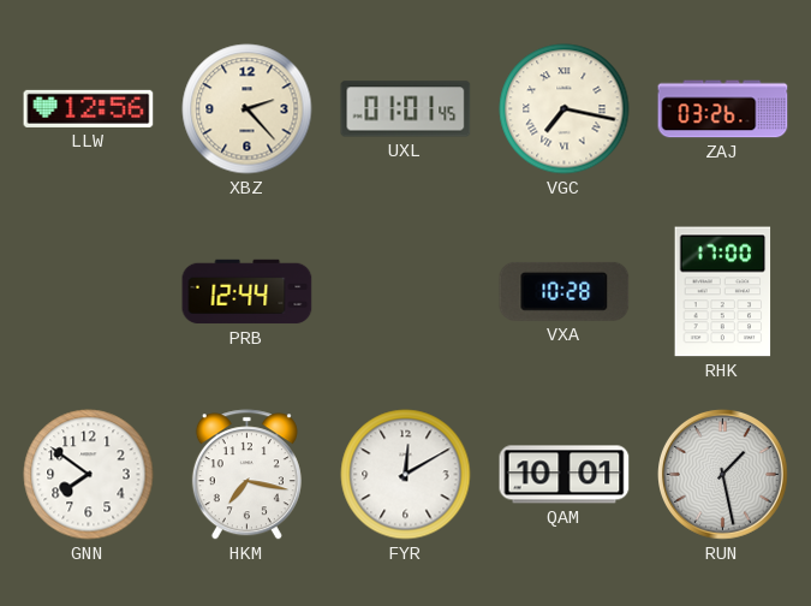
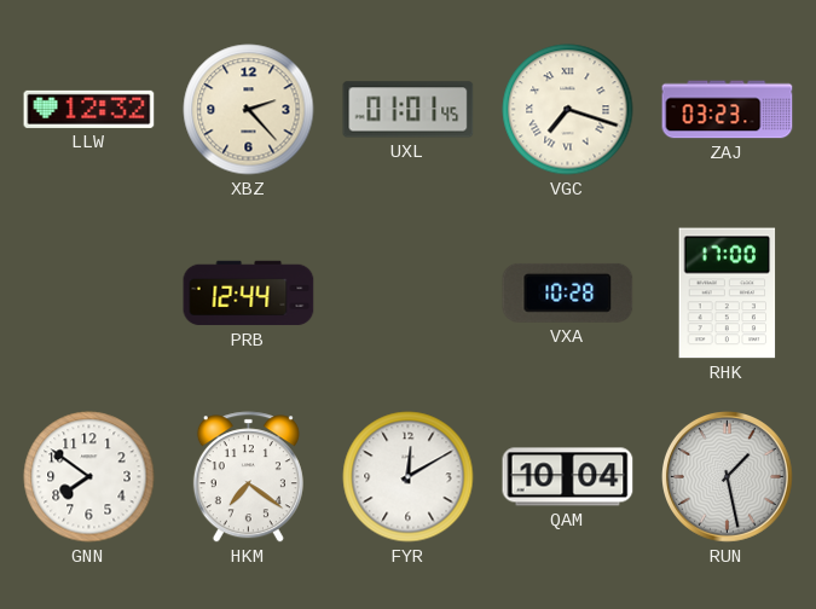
LLW: 12:56 -> 12:32 (89, 109)
VGC: 7:17 -> 7:18 (568, 110)
ZAJ: 03:26 -> 03:23 (728, 110)
HKM: 7:17 -> 7:21 (248, 477)
QAM: 10:01 -> 10:04 (568, 477)
